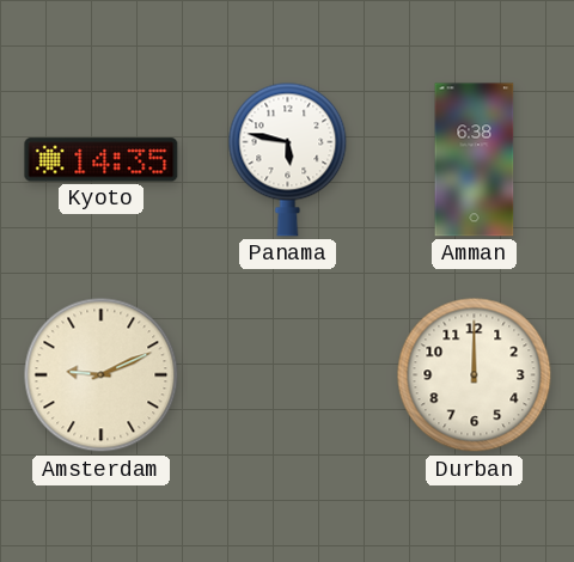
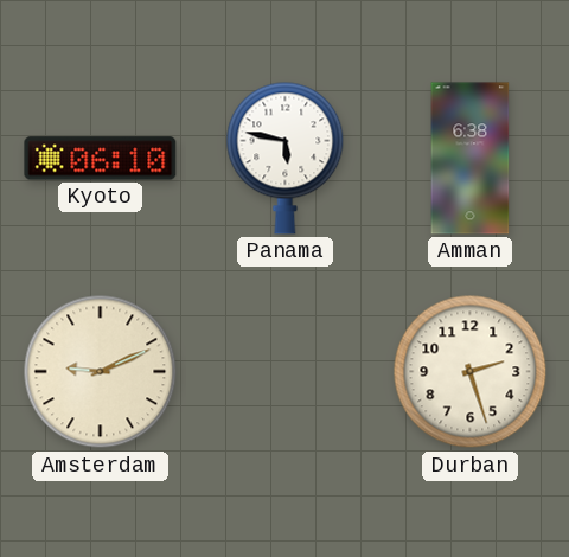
Kyoto: 14:35 -> 06:10 (101, 159)
Durban: 12:00 -> 2:27 (471, 372)
